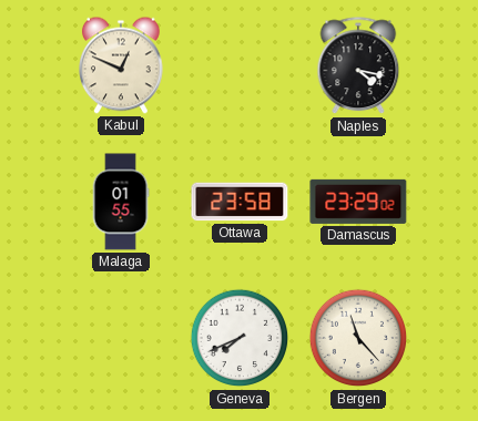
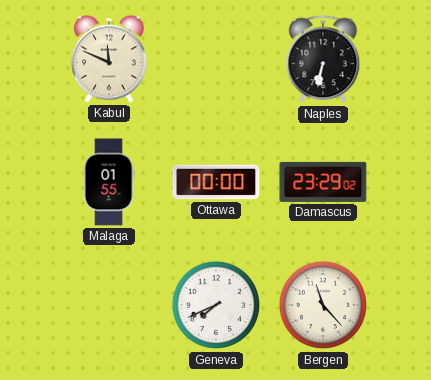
Kabul: 12:49 -> 11:49 (110, 59)
Naples: 4:17 -> 6:32 (323, 60)
Ottawa: 23:58 -> 00:00 (216, 182)
